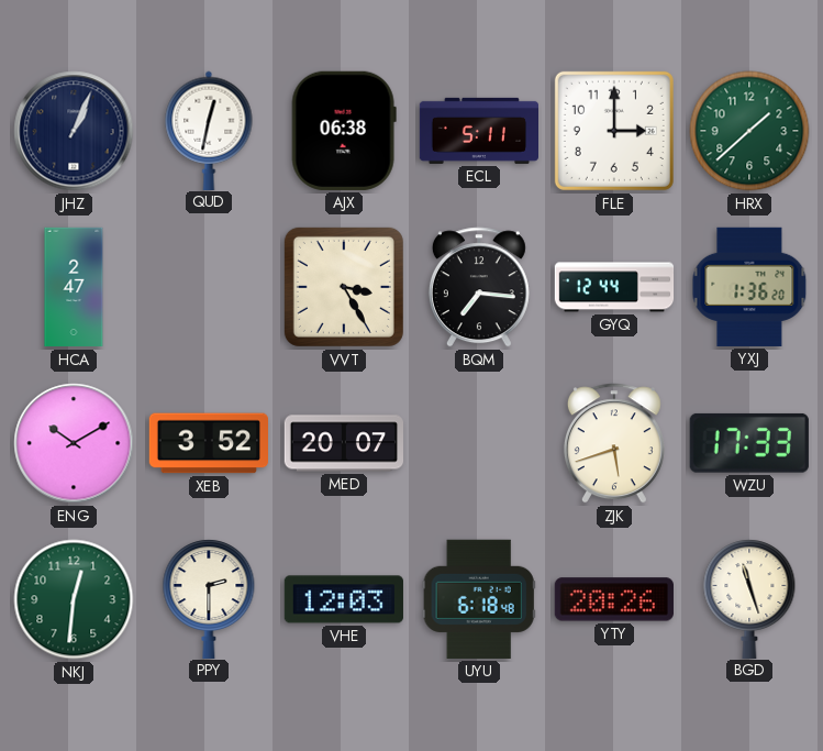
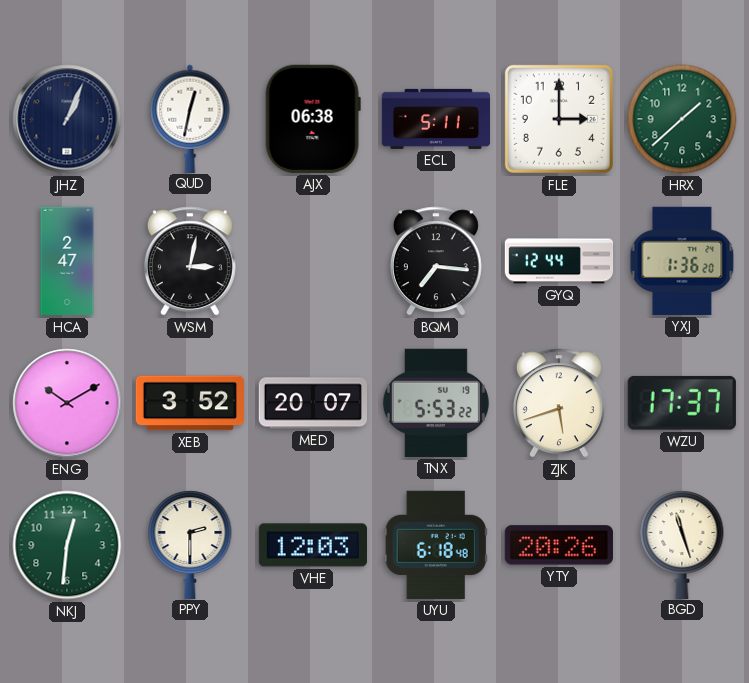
WSM: none -> 3:02 (190, 261)
VVT: 3:25 -> none (344, 287)
TNX: none -> 5:53 (436, 403)
WZU: 17:33 -> 17:37 (682, 403)
